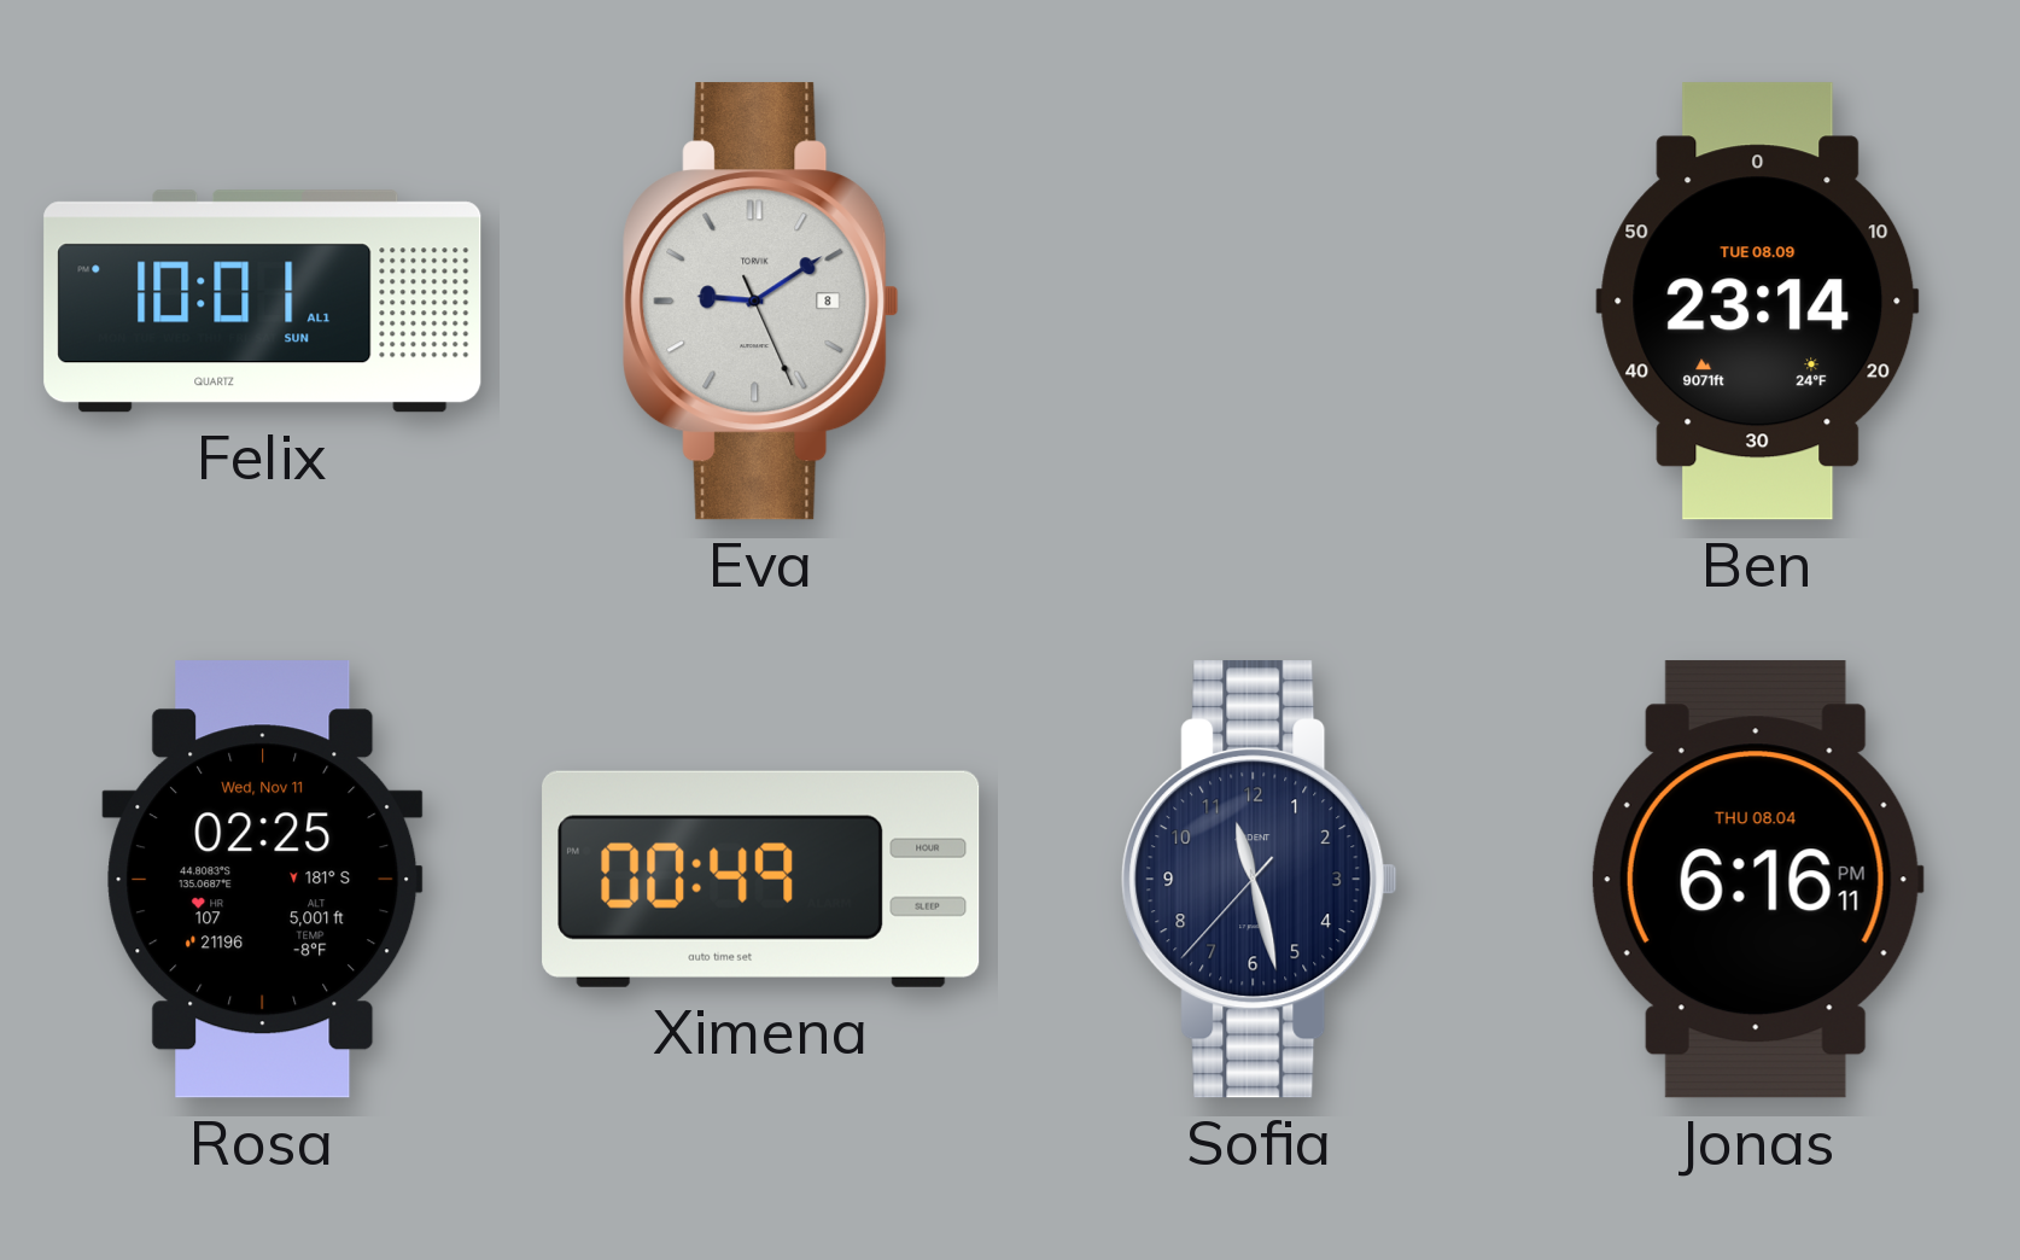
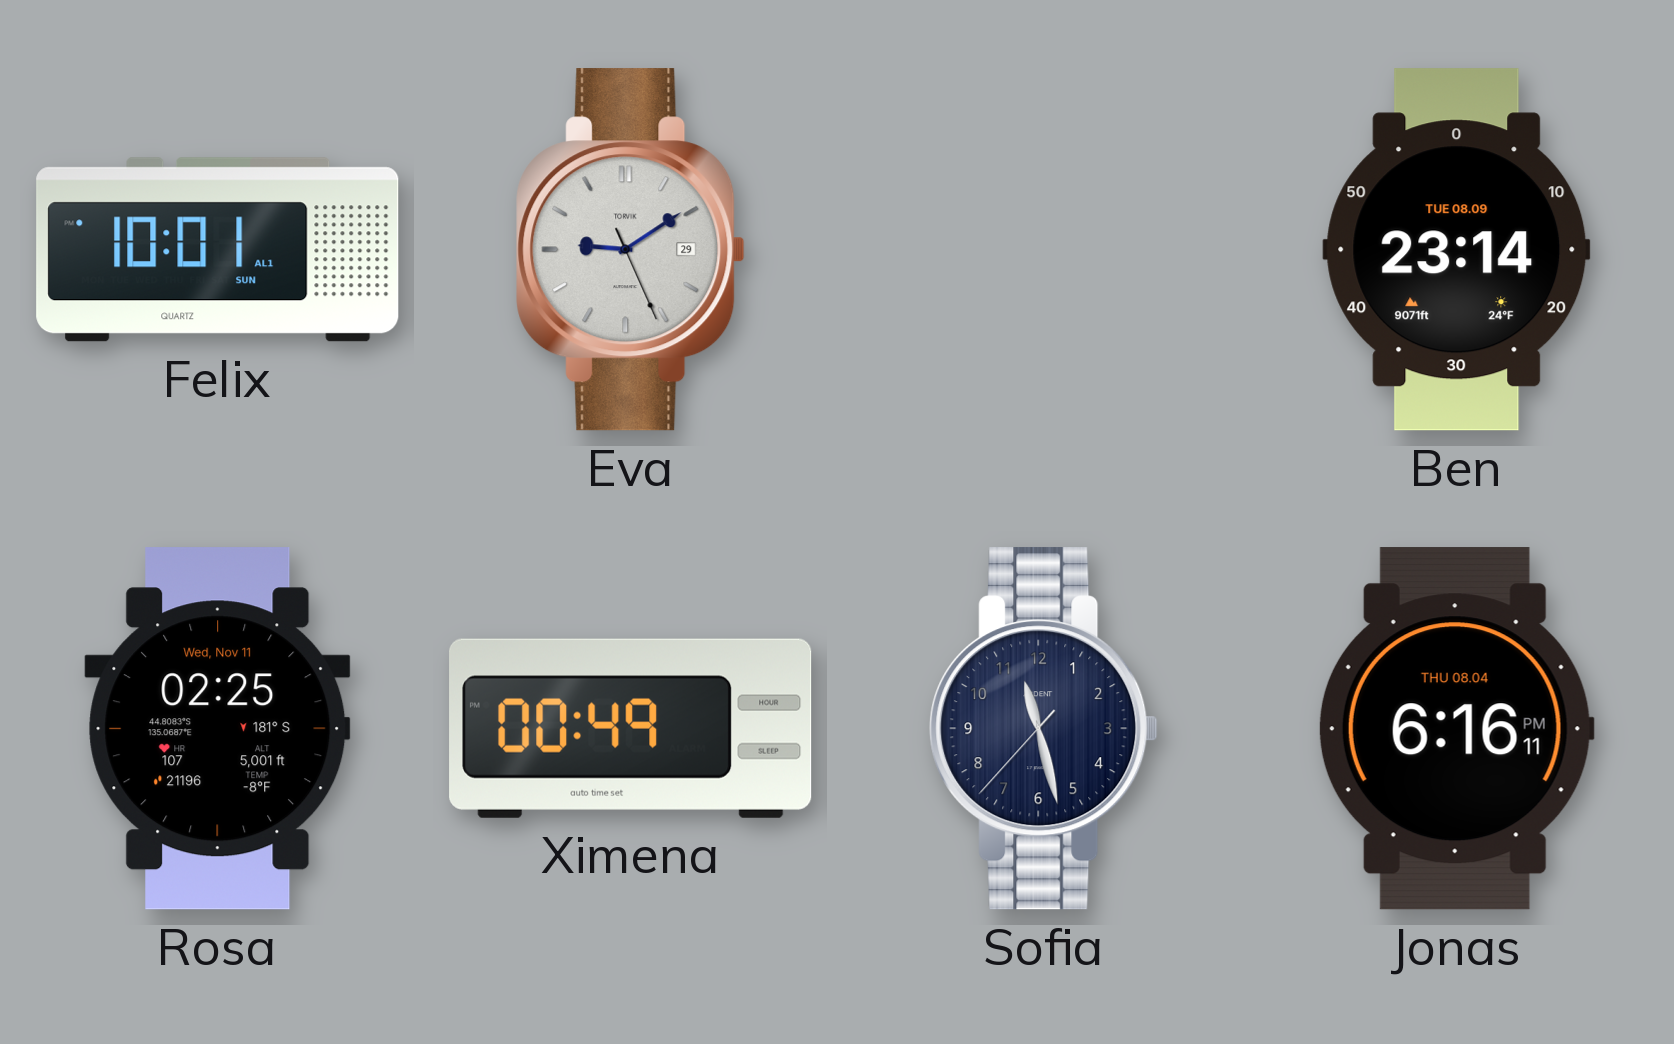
Eva date: 8 -> 29 (631, 250)
